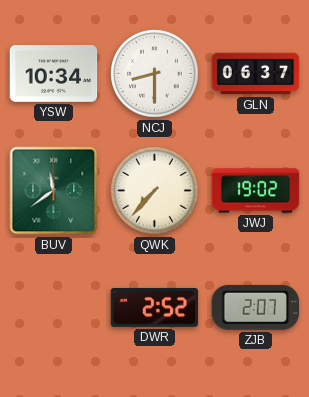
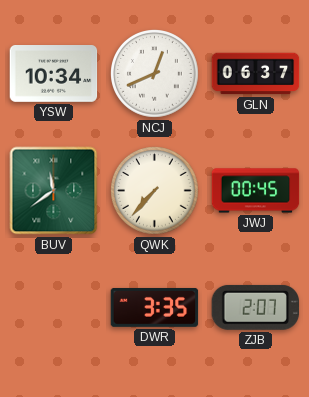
NCJ: 8:30 -> 12:41 (155, 74)
JWJ: 19:02 -> 00:45 (256, 191)
DWR: 2:52 -> 3:35 (155, 307)
